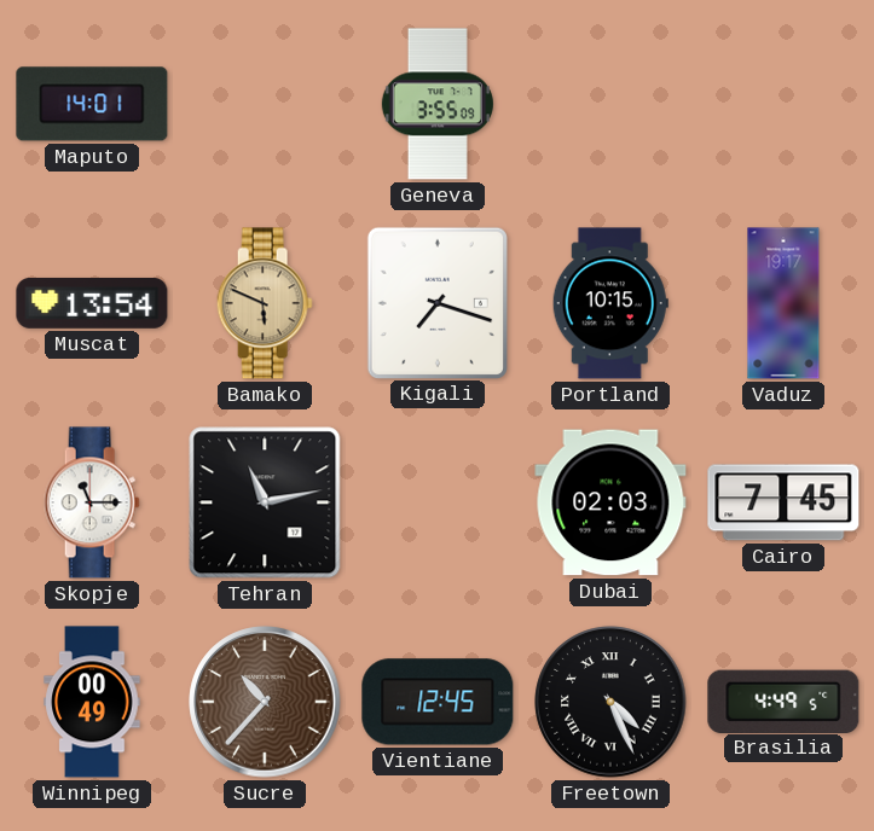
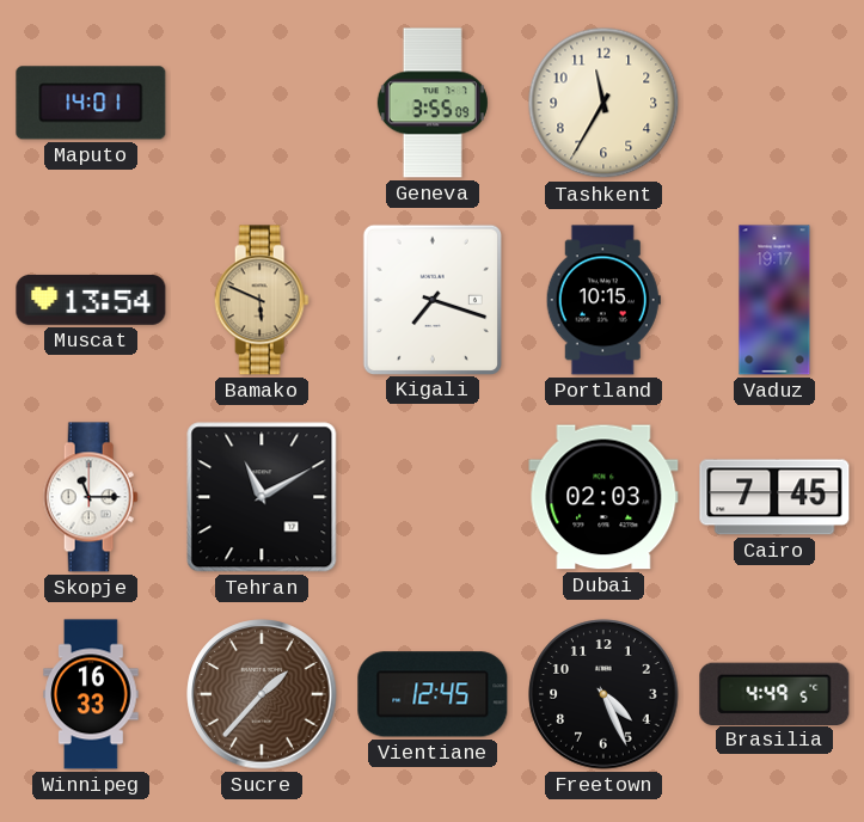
Tashkent: none -> 11:35 (603, 103)
Tehran: 11:13 -> 11:10 (262, 497)
Winnipeg: 00:49 -> 16:33 (91, 694)
Sucre: 10:37 -> 1:37 (262, 694)
Freetown numerals: Roman -> Arabic (603, 694)
